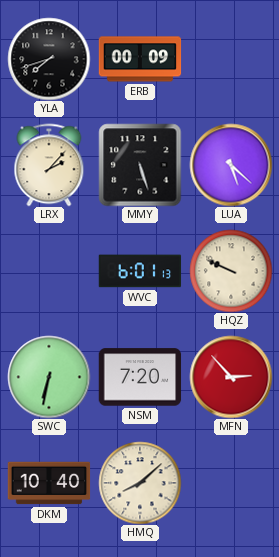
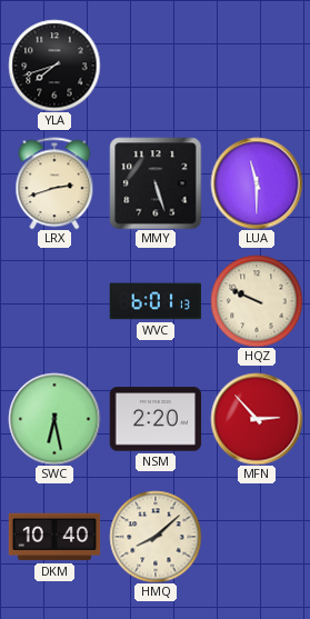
ERB: 00:09 -> none (140, 59)
LRX: 2:07 -> 2:42 (54, 183)
LUA: 5:22 -> 11:30 (257, 183)
SWC: 6:32 -> 6:28 (54, 419)
NSM: 7:20 -> 2:20 (156, 419)
